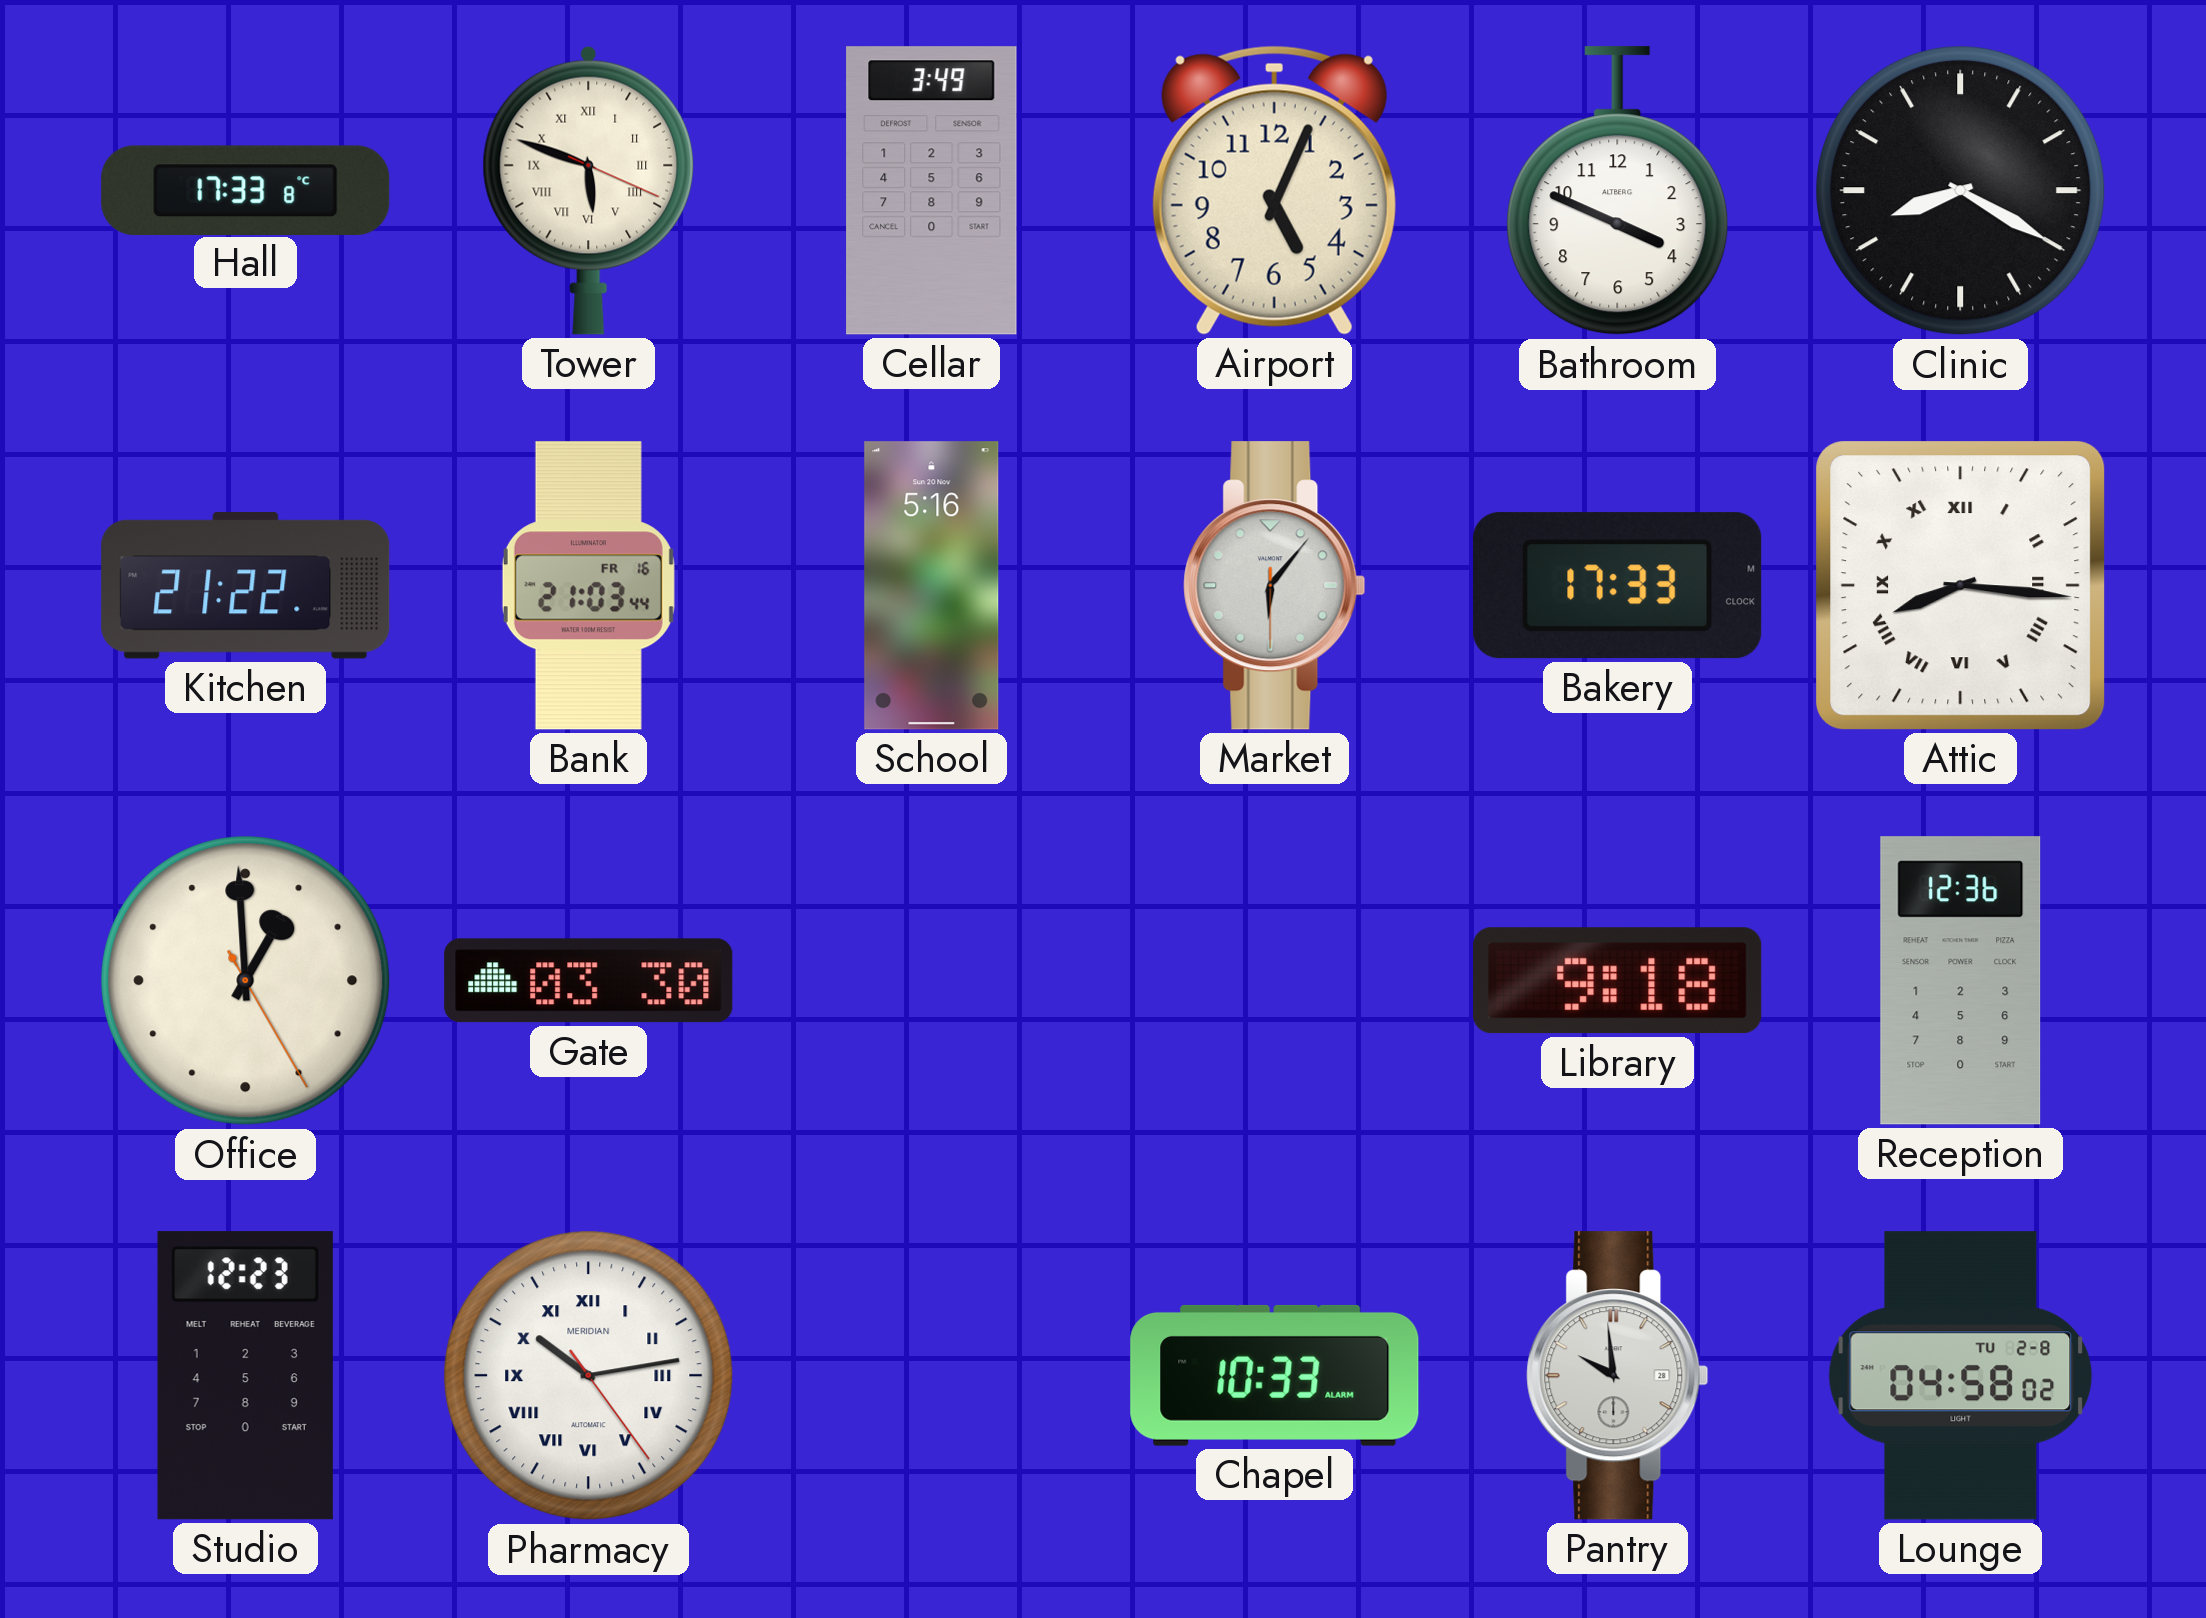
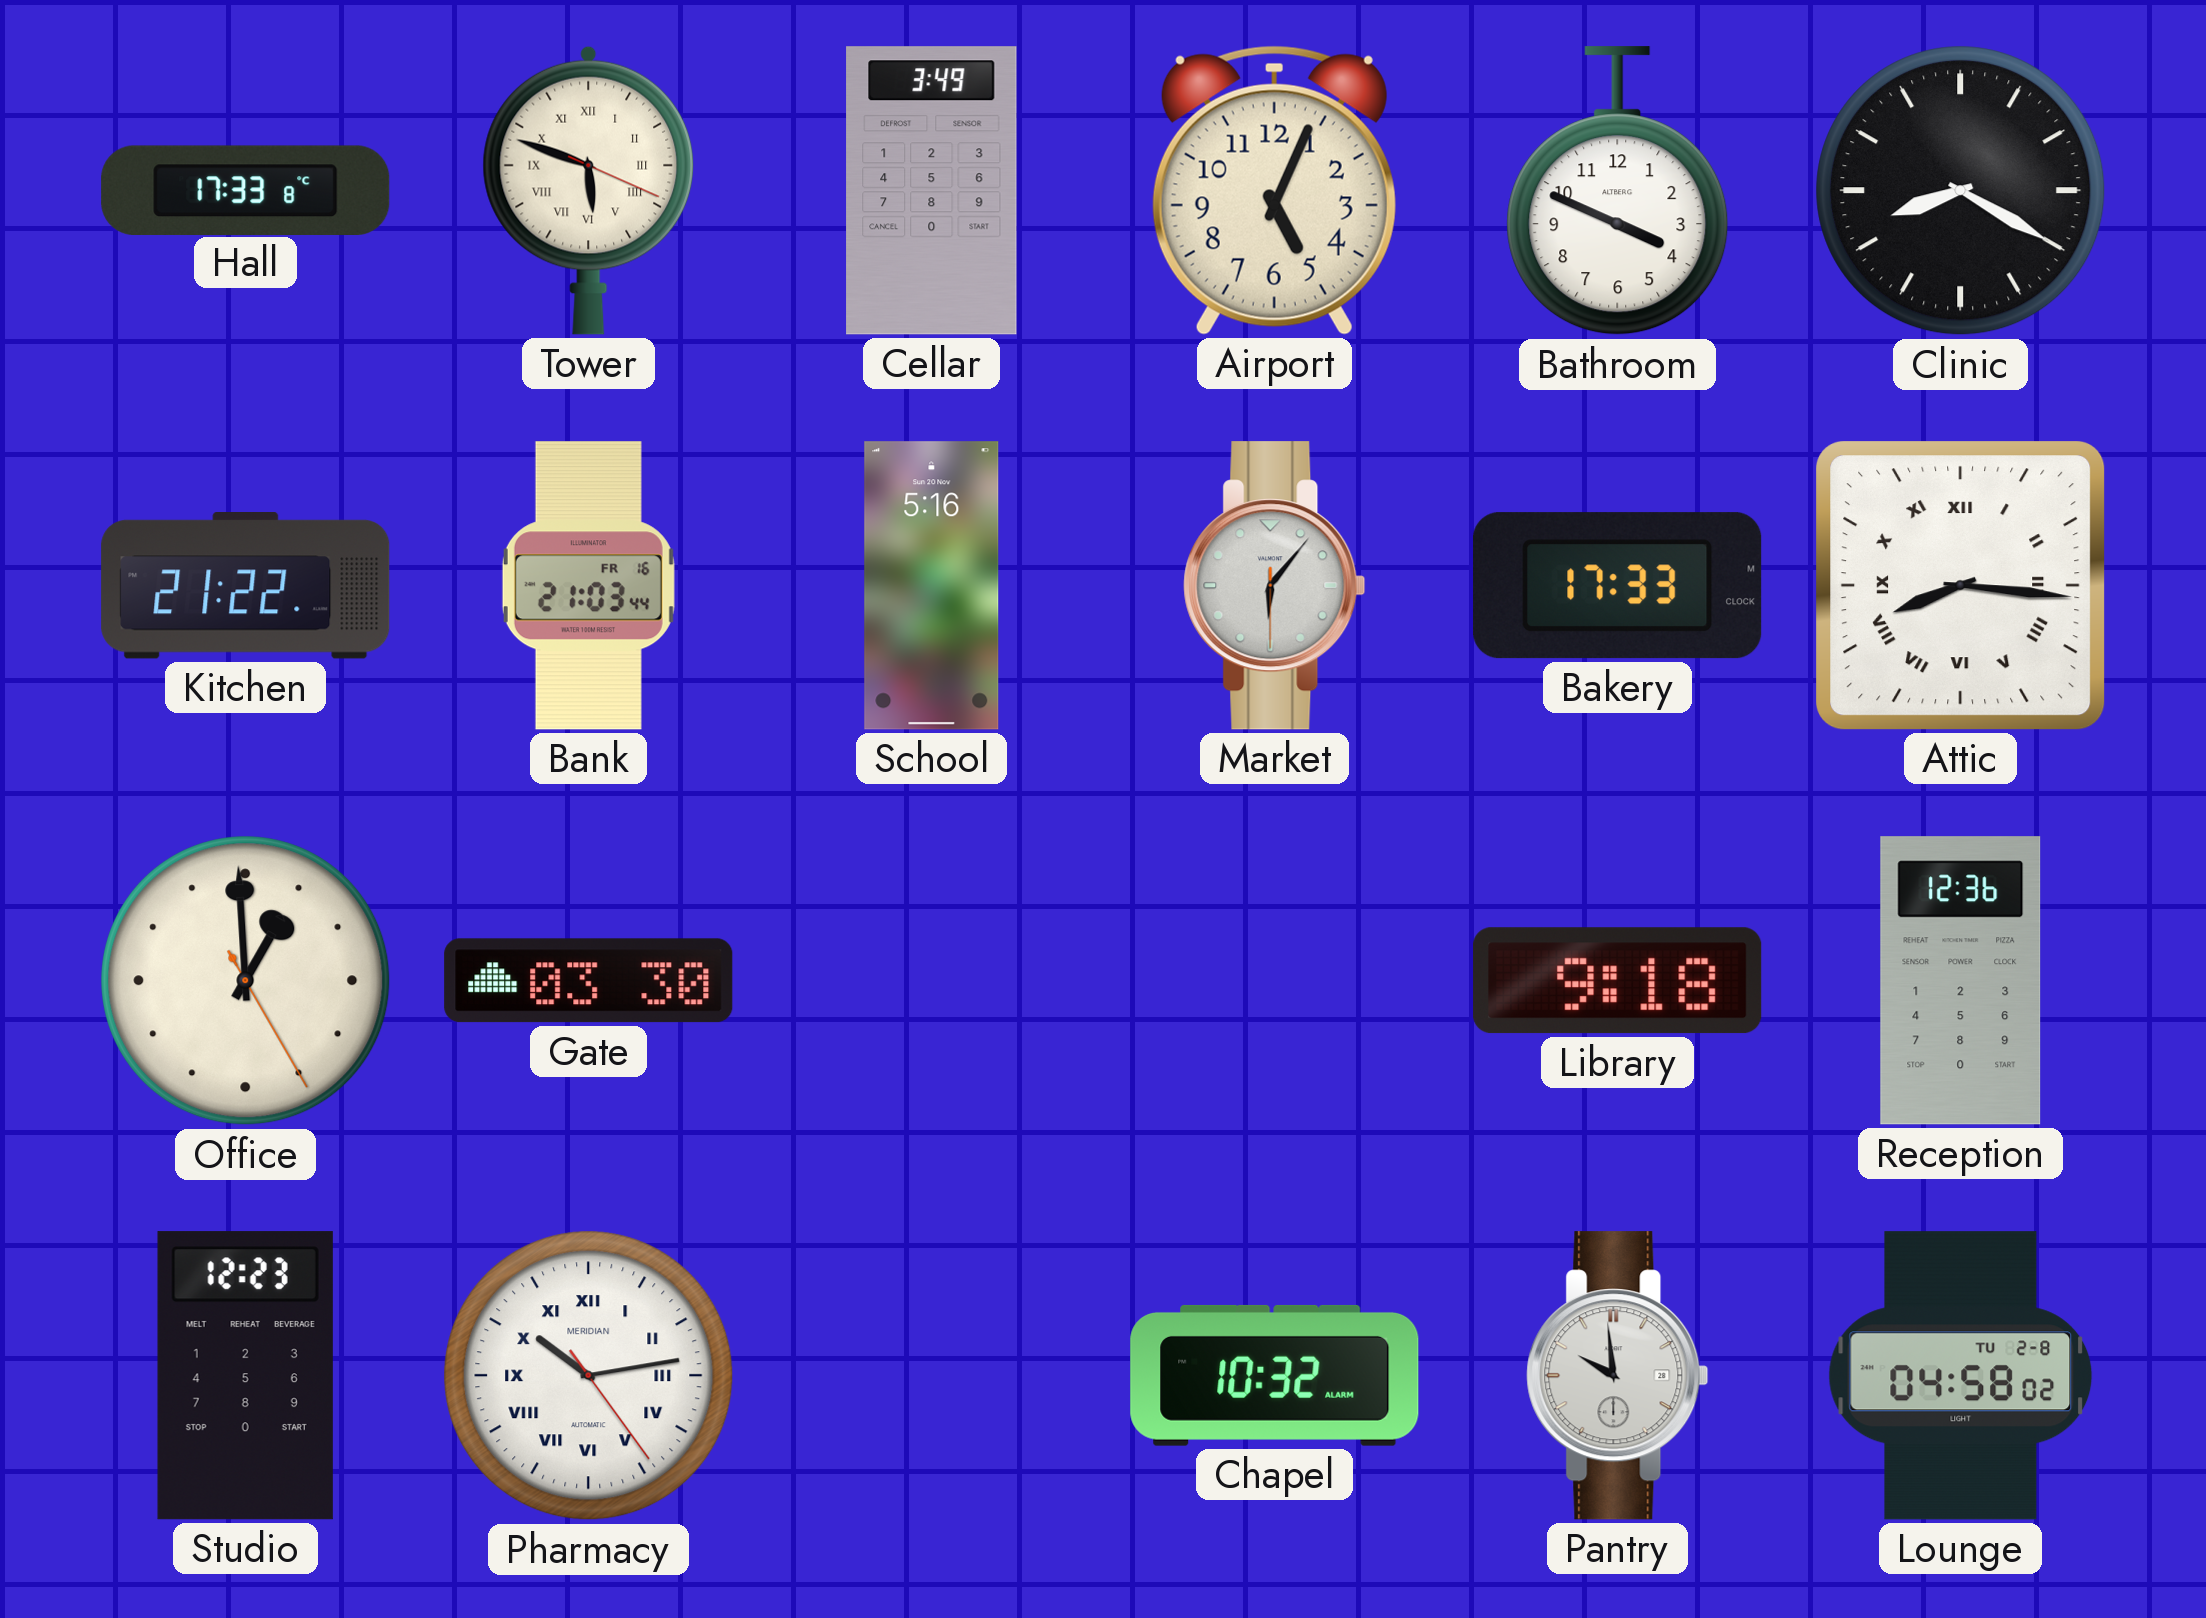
Chapel: 10:33 -> 10:32 (1275, 1375)
